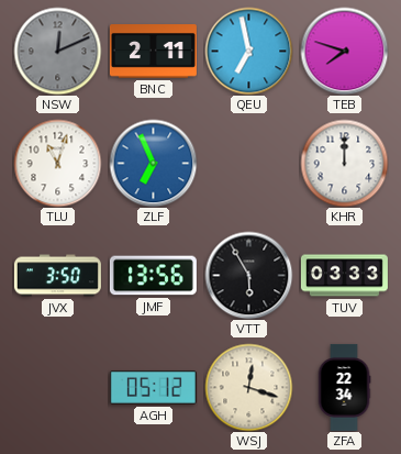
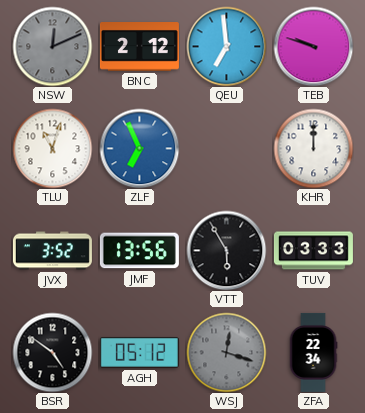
BNC: 2:11 -> 2:12 (139, 47)
QEU: 6:58 -> 6:59 (226, 46)
TEB: 7:48 -> 9:48 (313, 46)
JVX: 3:50 -> 3:52 (52, 251)
BSR: none -> 4:51 (52, 352)
WSJ dial: cream -> grey (226, 352)
